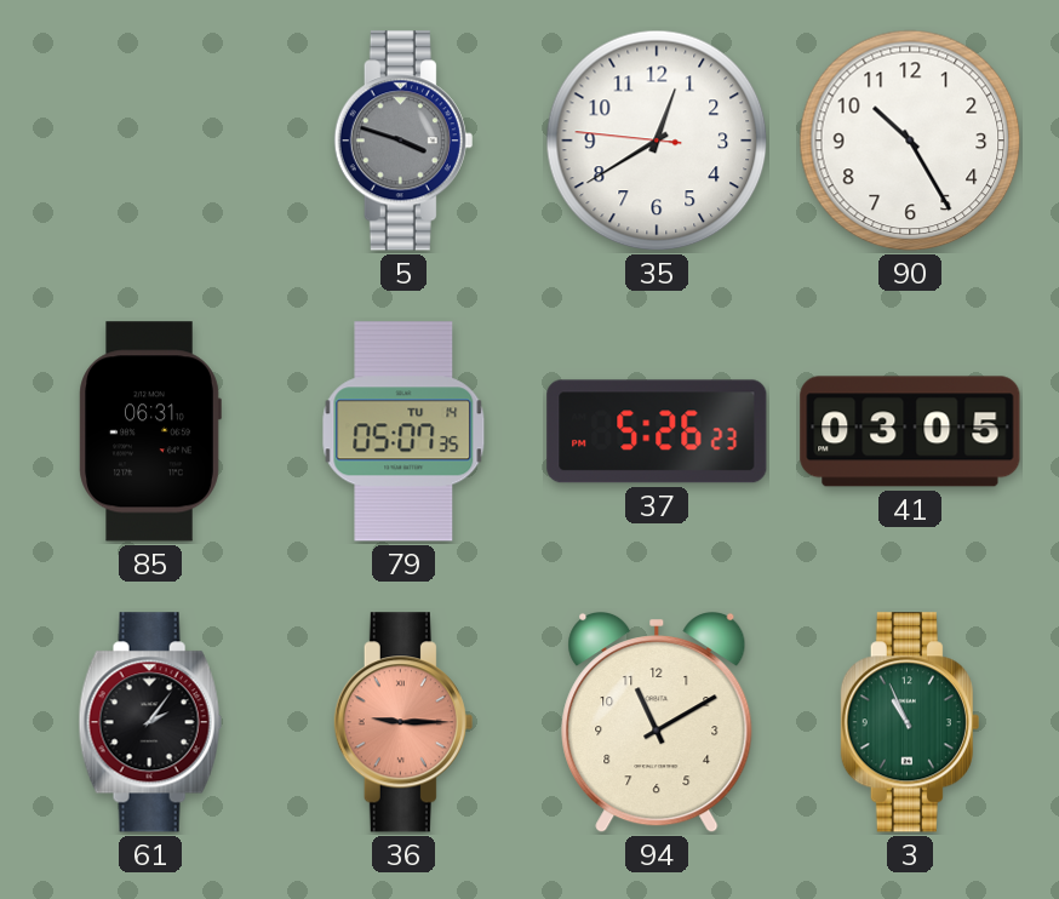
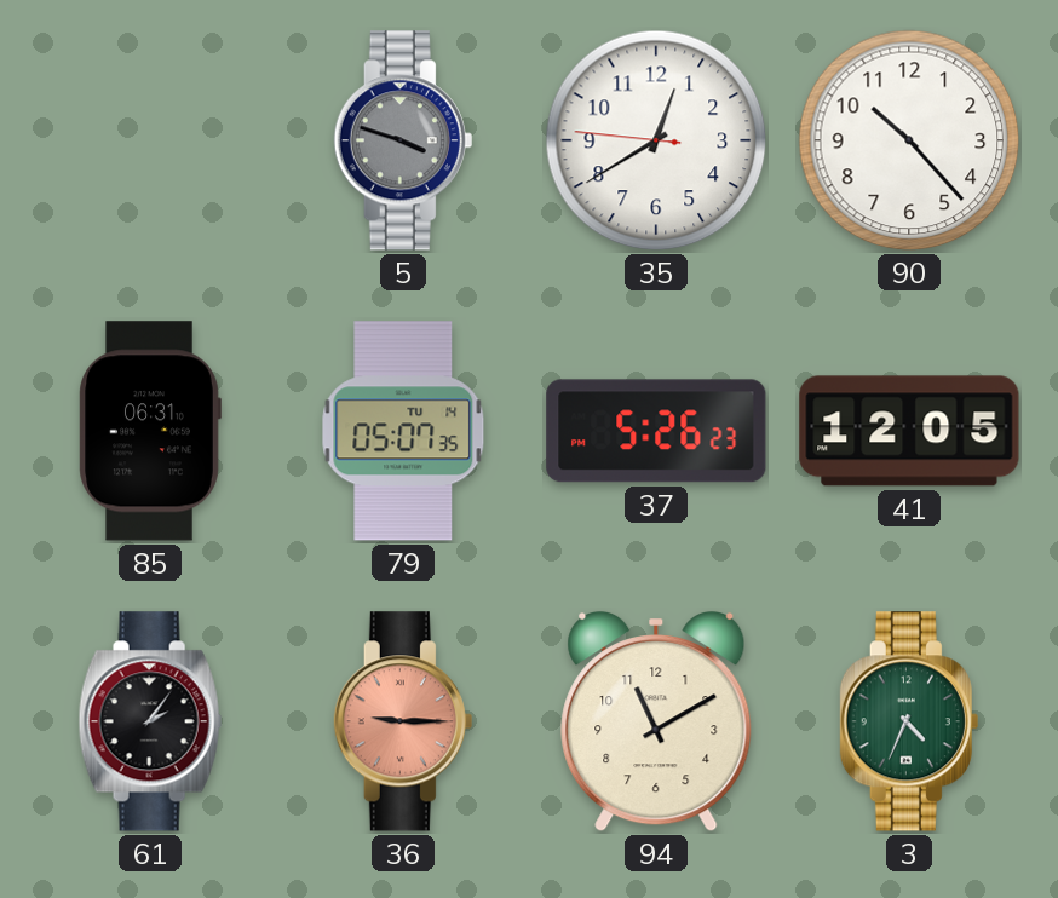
90: 10:25 -> 10:23 (909, 140)
41: 03:05 -> 12:05 (909, 431)
3: 10:56 -> 4:34 (909, 721)
